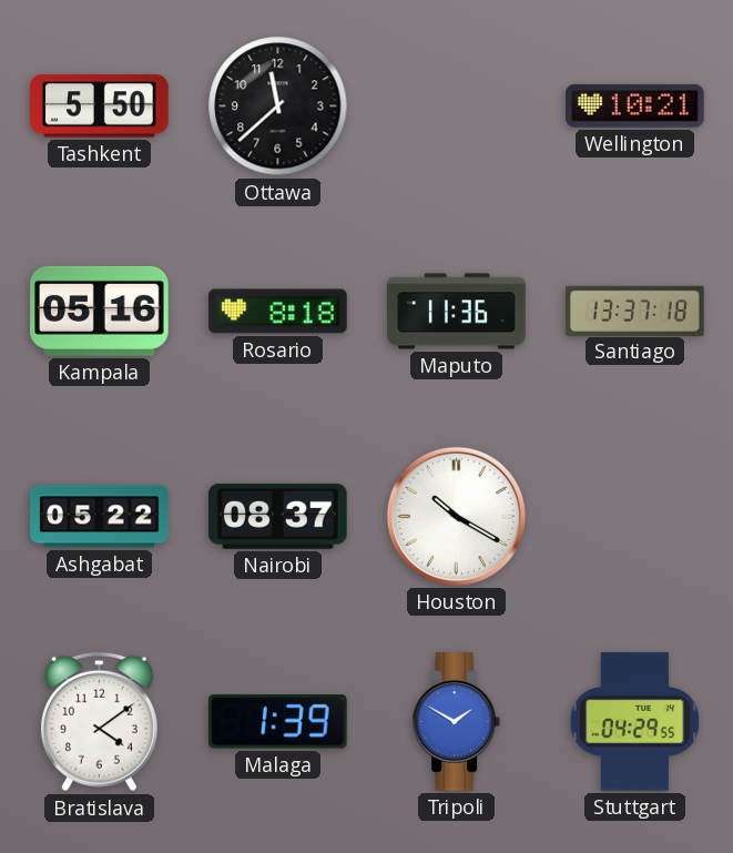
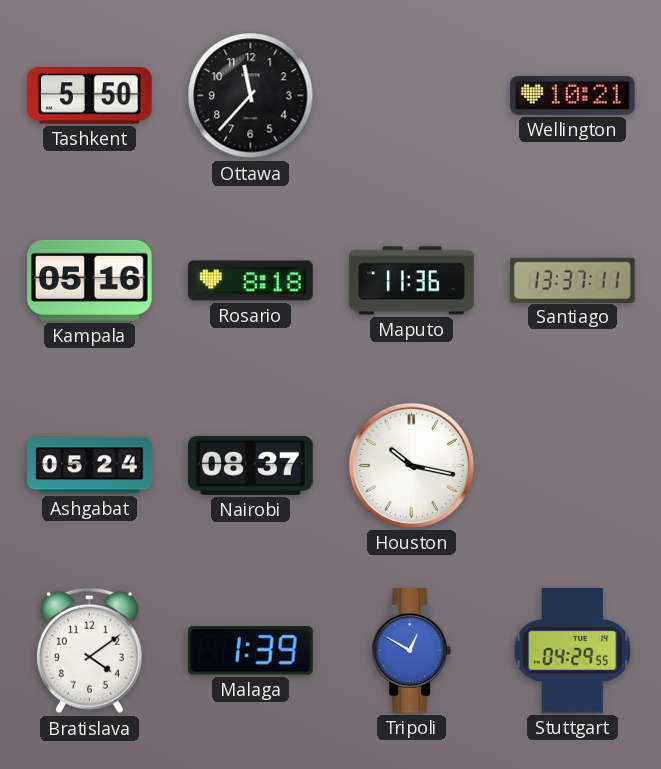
Ottawa: 11:38 -> 11:37 (251, 96)
Santiago: 13:37:18 -> 13:37:11 (573, 280)
Ashgabat: 05:22 -> 05:24 (90, 466)
Houston: 10:20 -> 10:17 (411, 465)
Tripoli: 1:50 -> 12:50 (412, 651)
